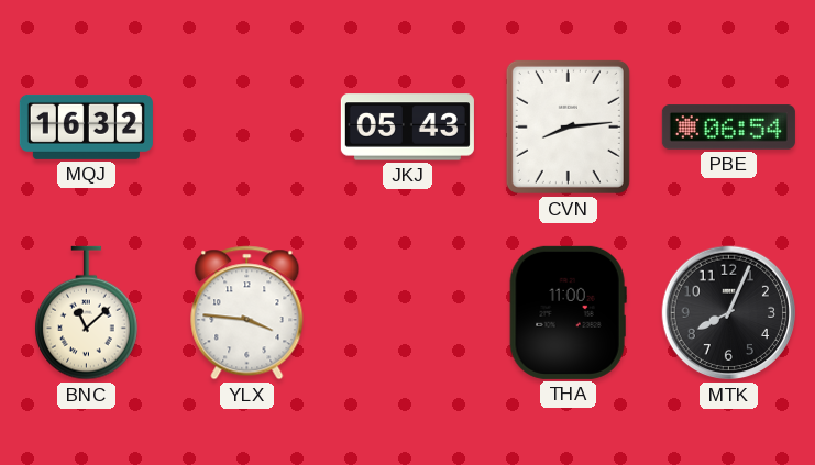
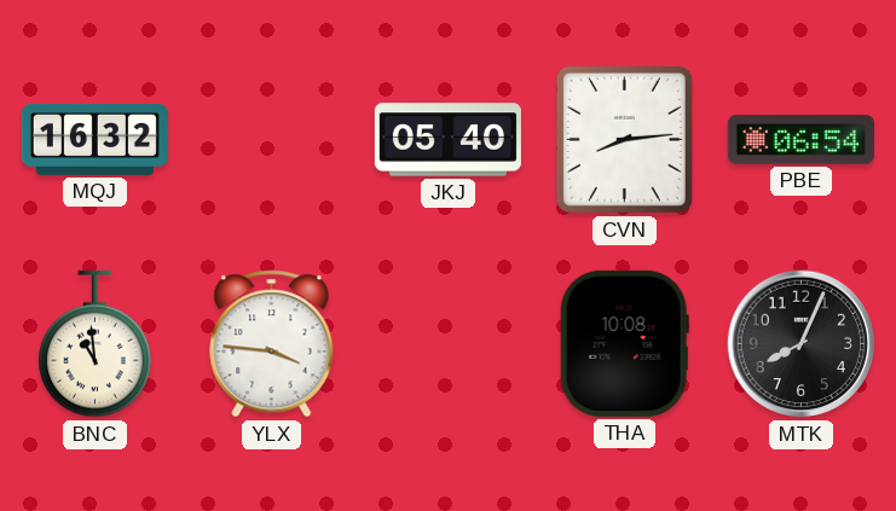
JKJ: 05:43 -> 05:40 (447, 140)
BNC: 11:08 -> 10:59 (96, 344)
THA: 11:00 -> 10:08 (624, 343)
